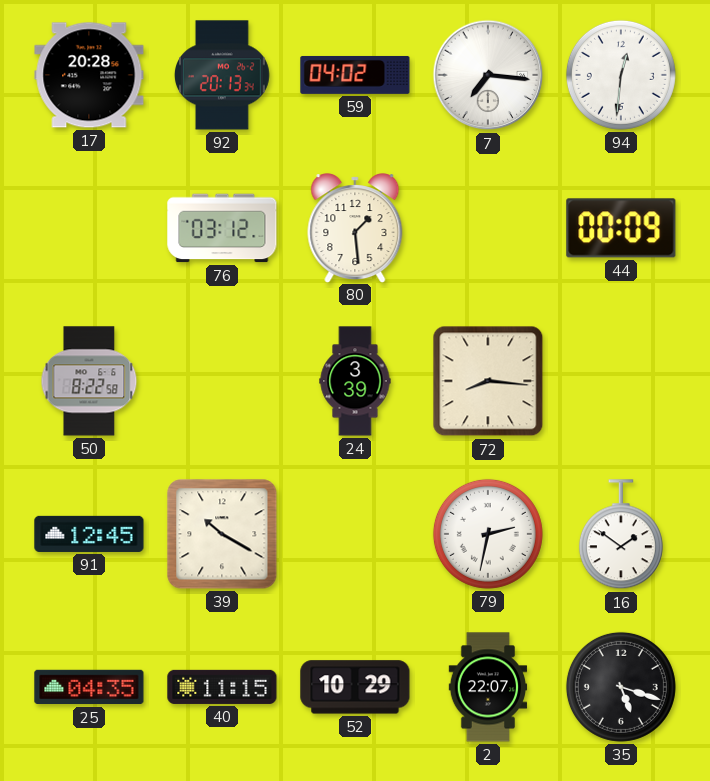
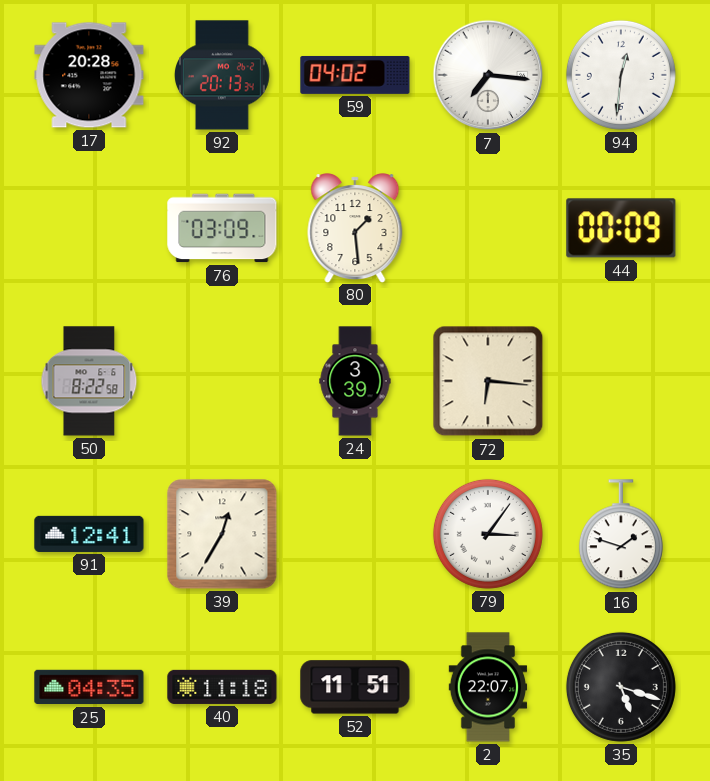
76: 03:12 -> 03:09 (222, 228)
72: 8:16 -> 6:16 (488, 381)
91: 12:45 -> 12:41 (89, 534)
39: 10:20 -> 12:35 (222, 534)
79: 2:32 -> 3:06 (488, 534)
16: 1:51 -> 1:48 (621, 535)
40: 11:15 -> 11:18 (222, 687)
52: 10:29 -> 11:51 (355, 687)
